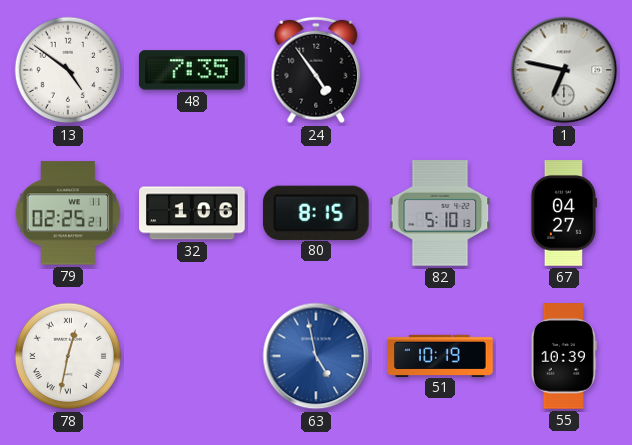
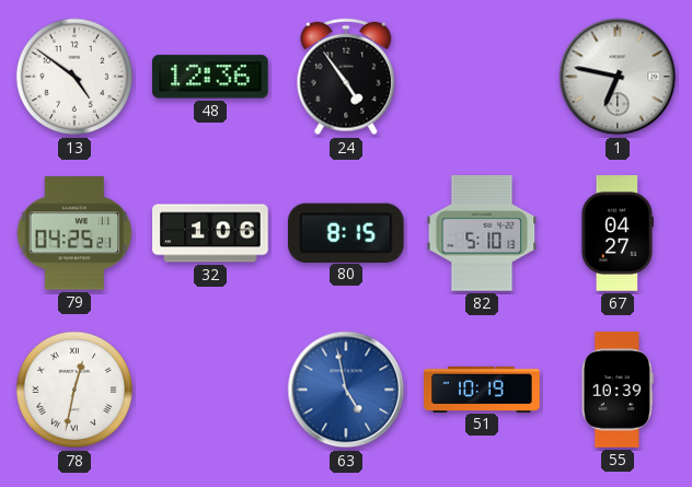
48: 7:35 -> 12:36 (211, 77)
79: 02:25 -> 04:25 (74, 233)
